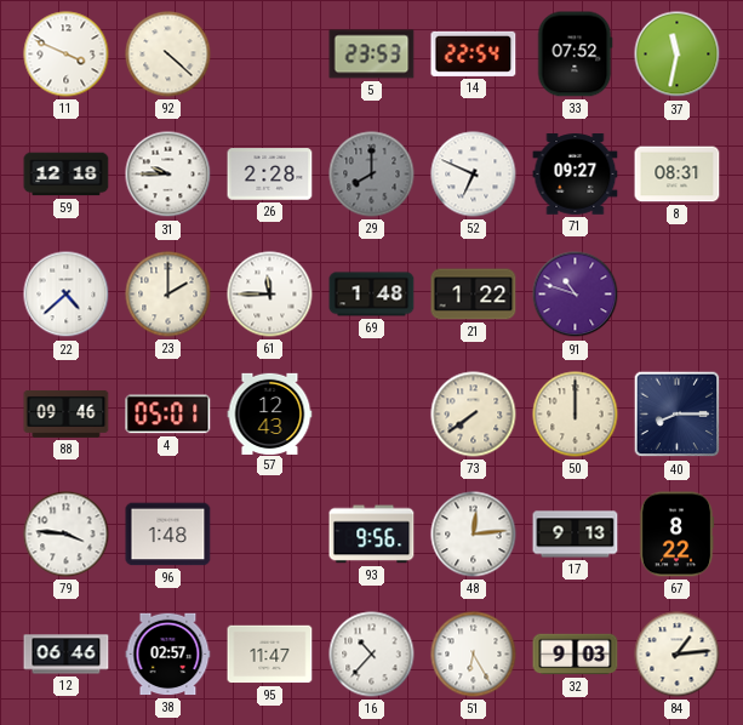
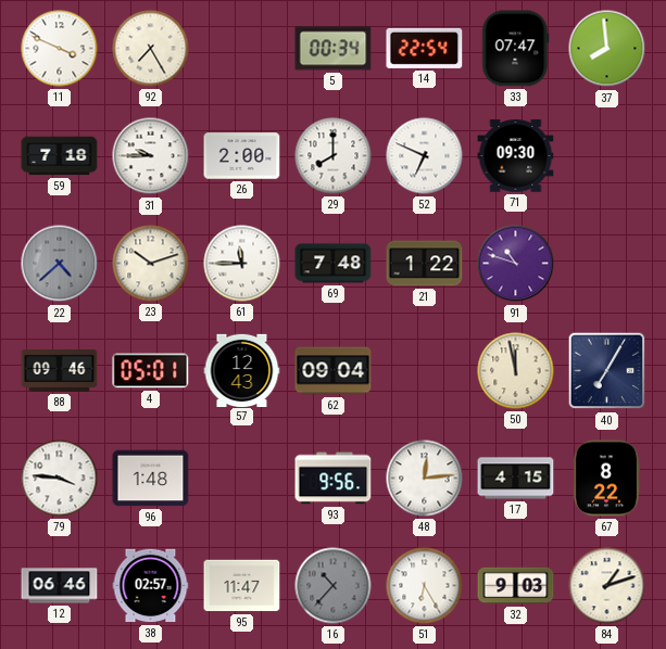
92: 4:22 -> 7:25 (151, 49)
5: 23:53 -> 00:34 (334, 49)
33: 07:52 -> 07:47 (515, 49)
37: 11:32 -> 7:59 (607, 49)
59: 12:18 -> 7:18 (60, 156)
26: 2:28 -> 2:00 (242, 156)
29 dial: grey -> white (334, 156)
71: 09:27 -> 09:30 (516, 156)
8: 08:31 -> none (678, 175)
22 dial: white -> grey (60, 264)
23: 2:00 -> 10:12 (151, 264)
69: 1:48 -> 7:48 (334, 264)
62: none -> 09:04 (334, 371)
73: 7:39 -> none (474, 415)
50: 12:00 -> 11:58 (516, 371)
40: 8:15 -> 7:05 (607, 371)
17: 9:13 -> 4:15 (516, 479)
16 dial: white -> grey (334, 586)
84: 1:14 -> 1:12 (607, 586)
